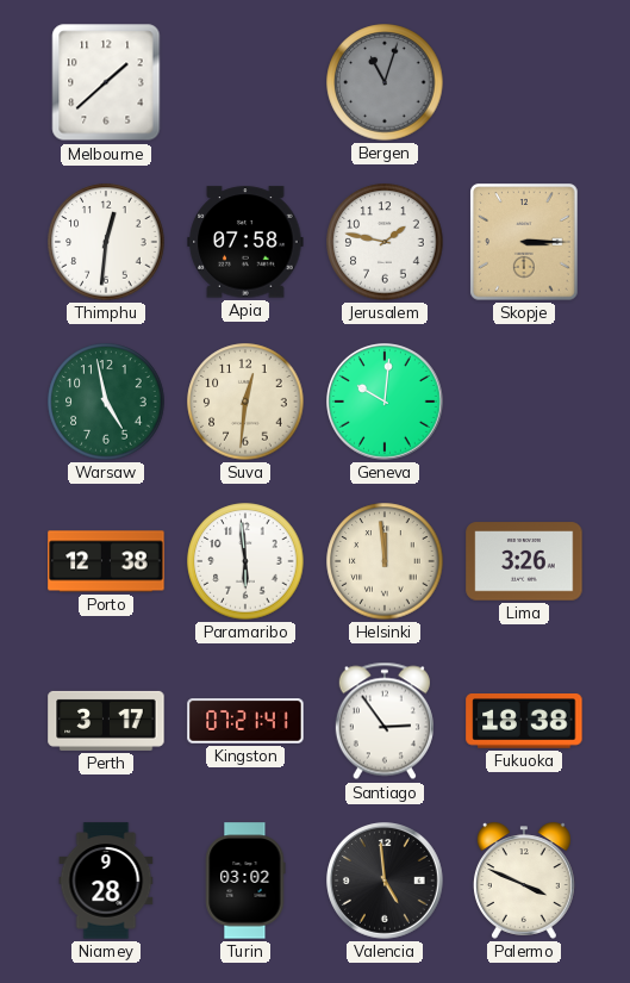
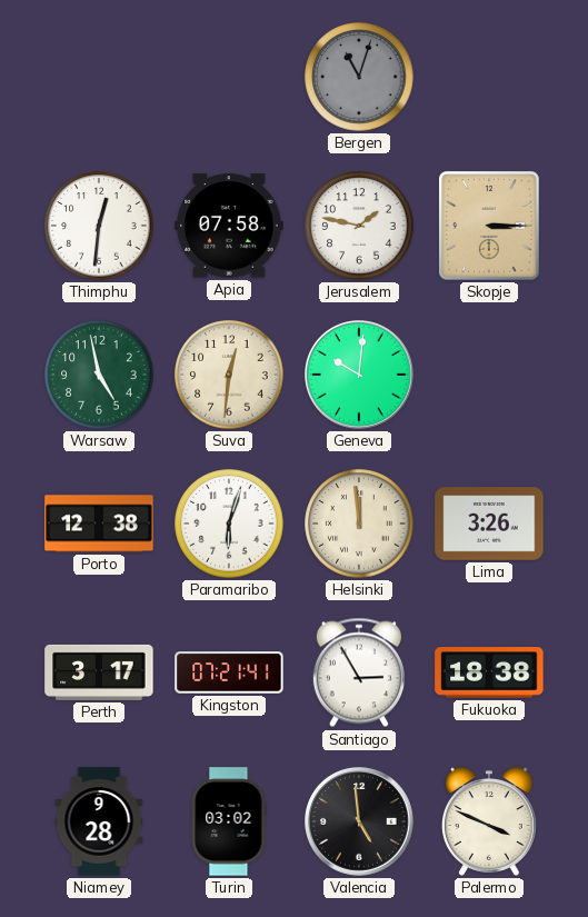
Melbourne: 1:38 -> none (106, 82)
Paramaribo: 5:59 -> 6:03 (229, 524)
Santiago: 2:54 -> 2:55 (359, 672)
